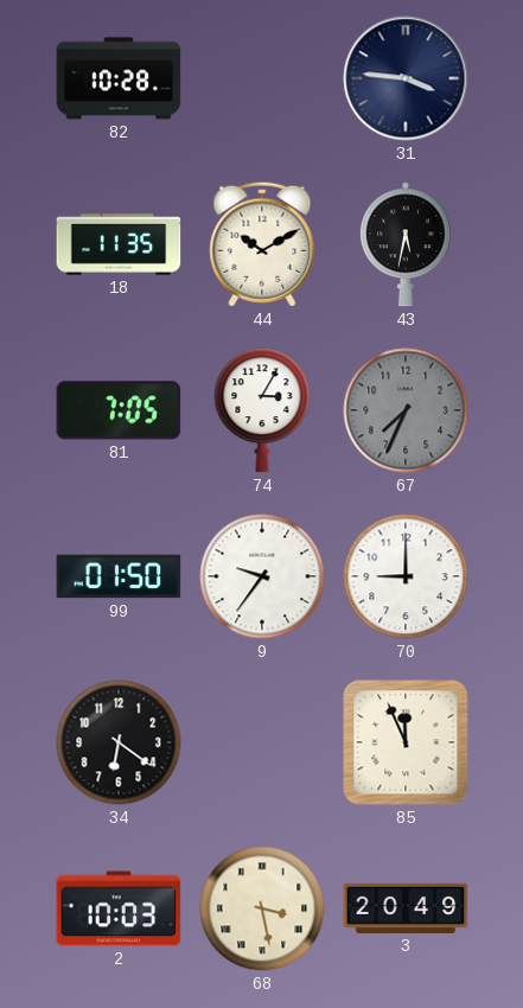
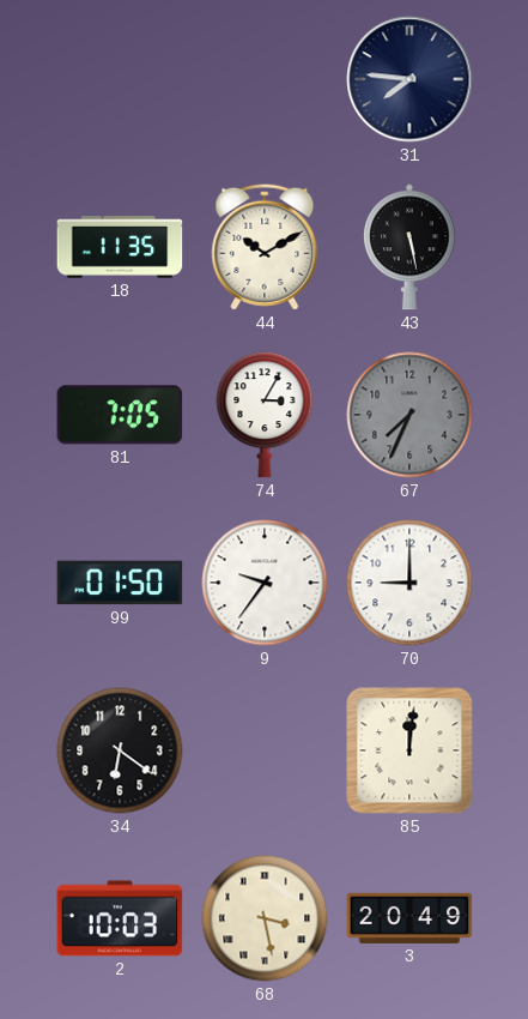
82: 10:28 -> none (119, 78)
31: 3:46 -> 7:46 (409, 79)
43: 5:32 -> 5:28 (411, 247)
85: 11:56 -> 12:01 (409, 750)
